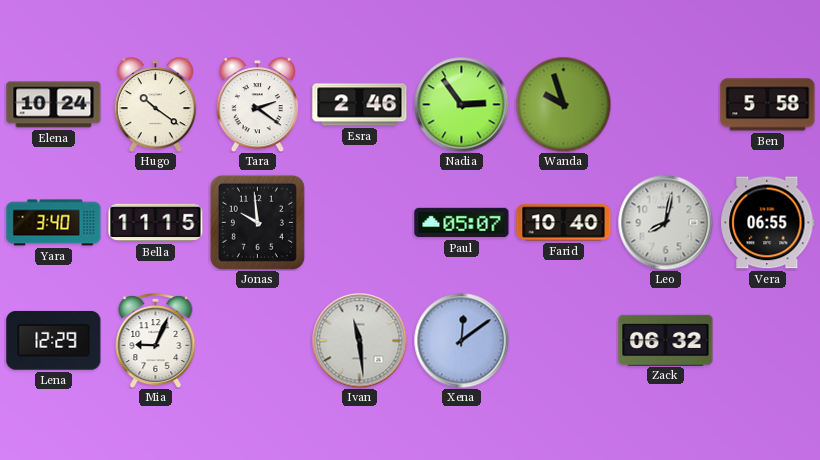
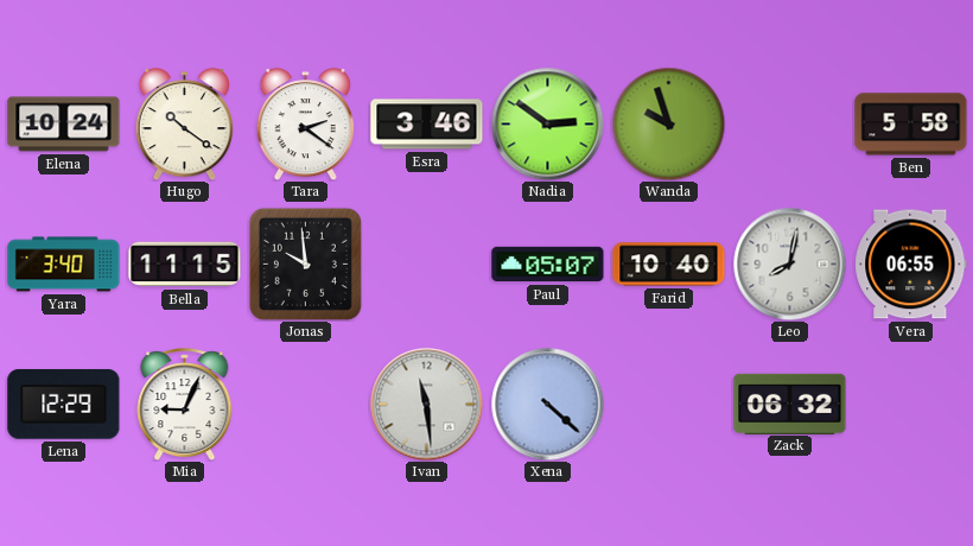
Esra: 2:46 -> 3:46 (427, 125)
Nadia: 2:54 -> 2:51 (547, 123)
Xena: 12:09 -> 4:22 (547, 404)
